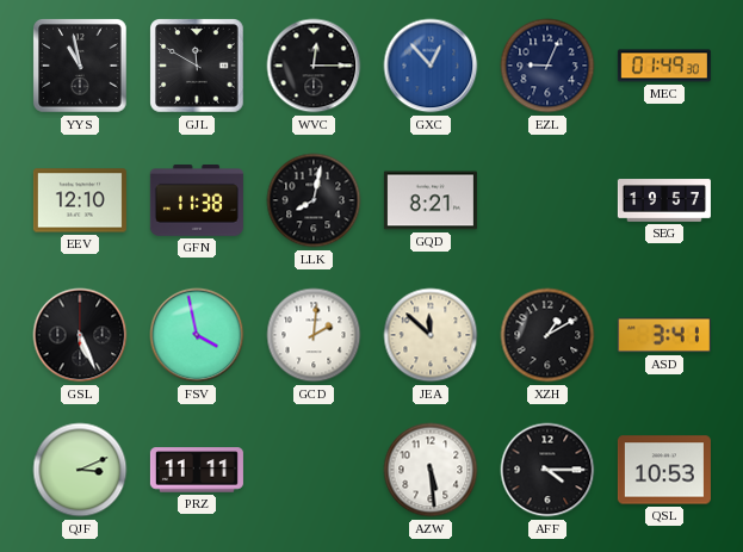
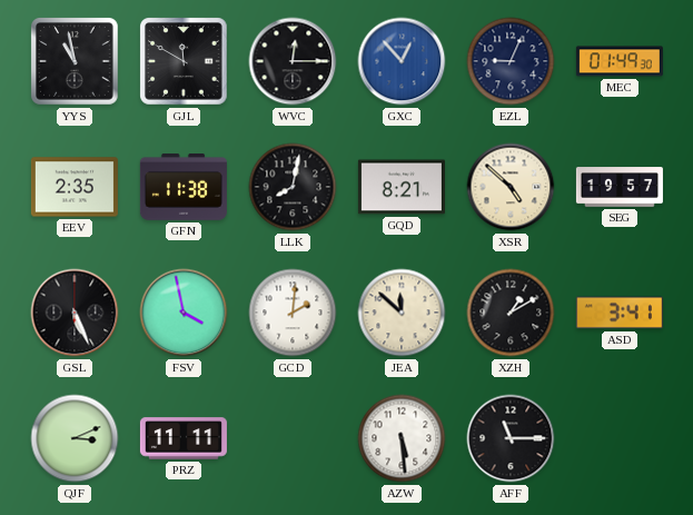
EEV: 12:10 -> 2:35 (75, 187)
XSR: none -> 4:52 (511, 187)
AFF: 4:15 -> 11:15 (511, 438)
QSL: 10:53 -> none (664, 470)
